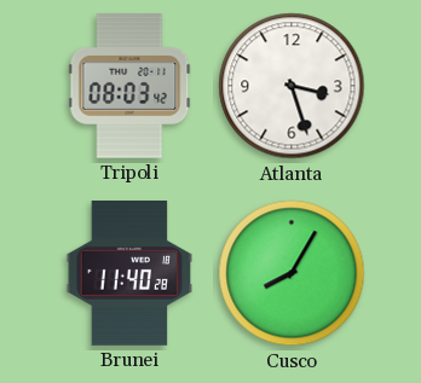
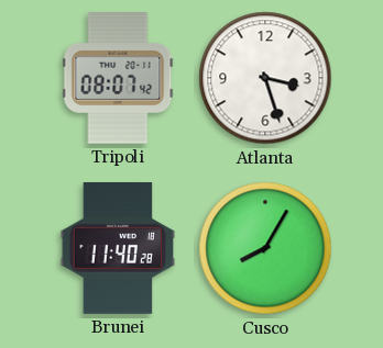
Tripoli: 08:03 -> 08:07 (118, 79)
